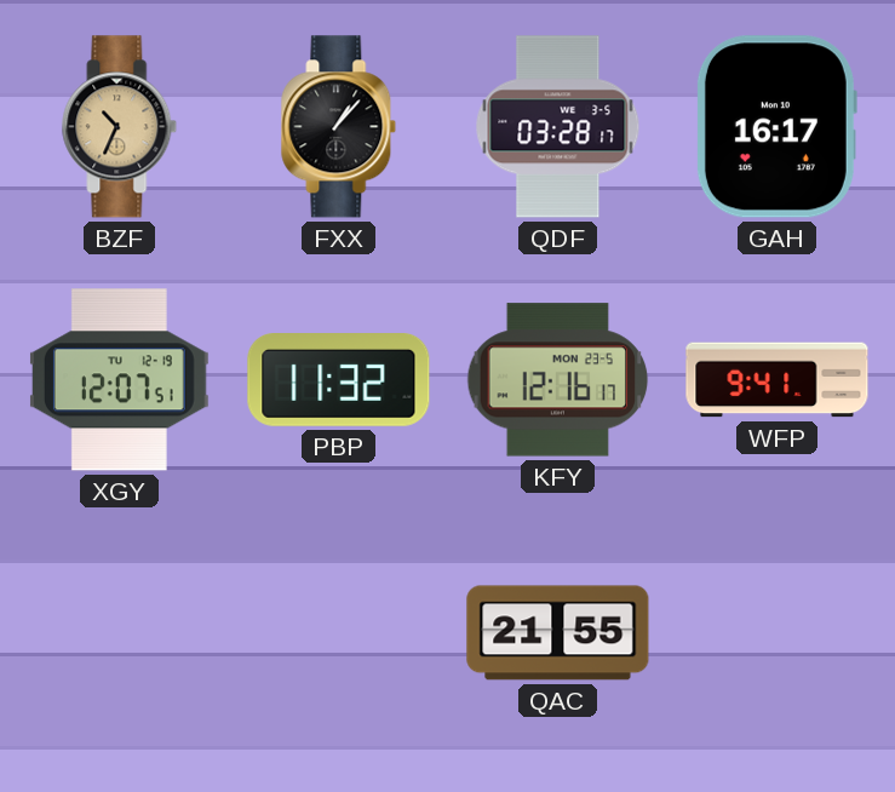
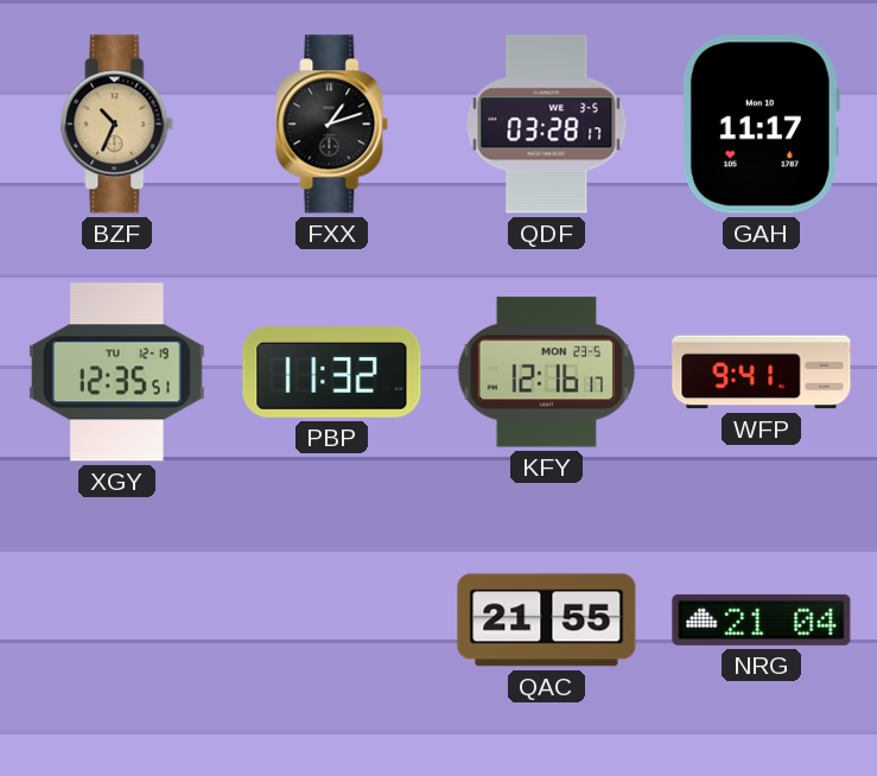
FXX: 1:07 -> 1:12 (332, 125)
GAH: 16:17 -> 11:17 (761, 125)
XGY: 12:07 -> 12:35 (116, 373)
NRG: none -> 21:04 (762, 619)
